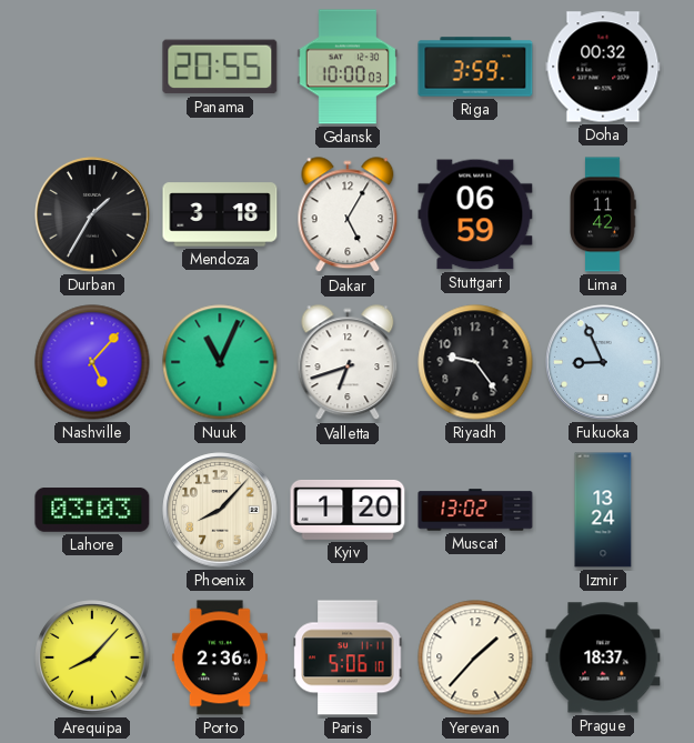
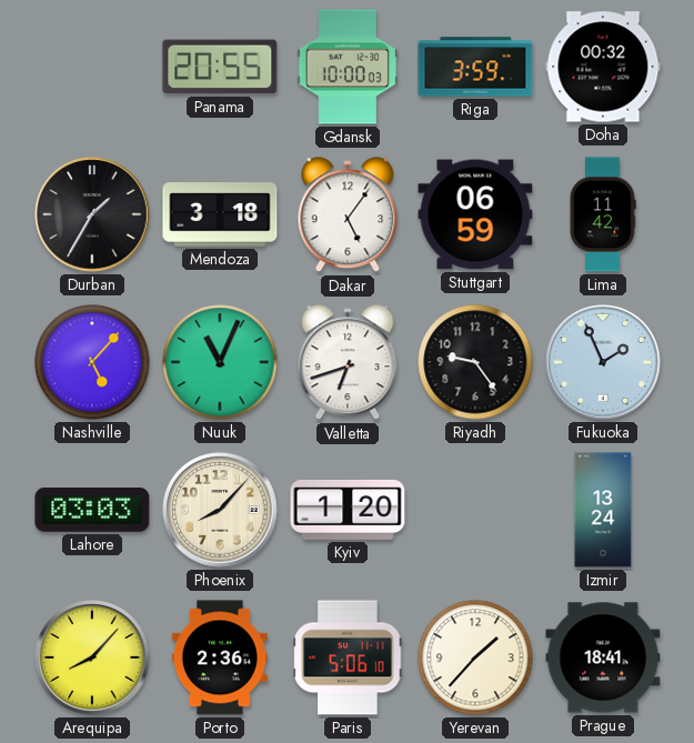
Dakar: 5:05 -> 5:06 (348, 215)
Fukuoka: 8:56 -> 1:56 (603, 362)
Muscat: 13:02 -> none (475, 510)
Prague: 18:37 -> 18:41 (603, 657)
